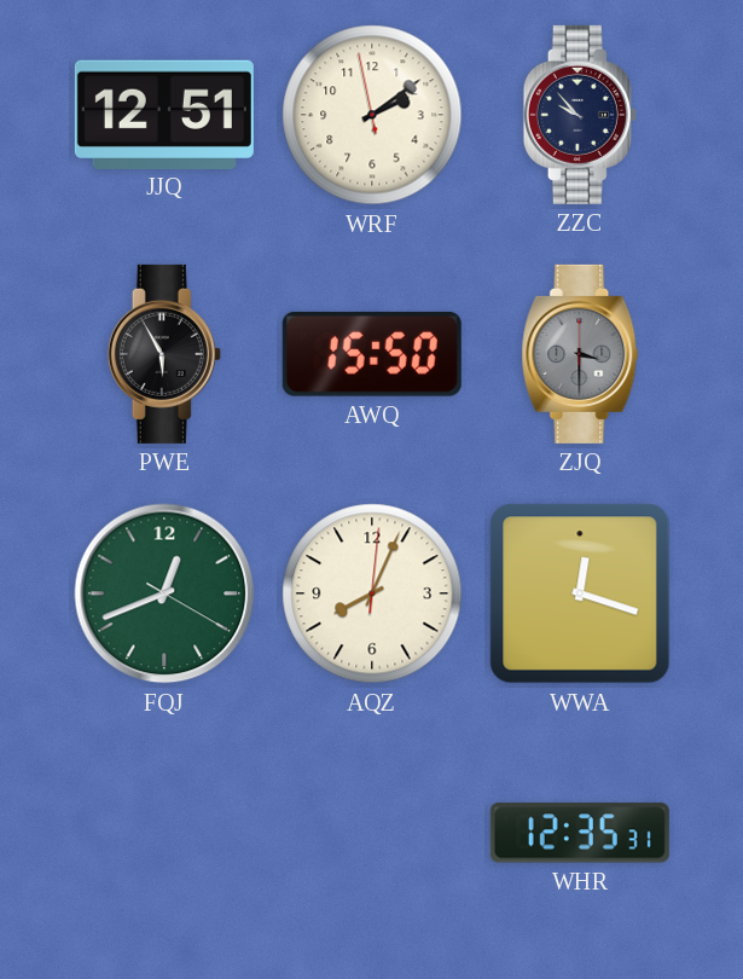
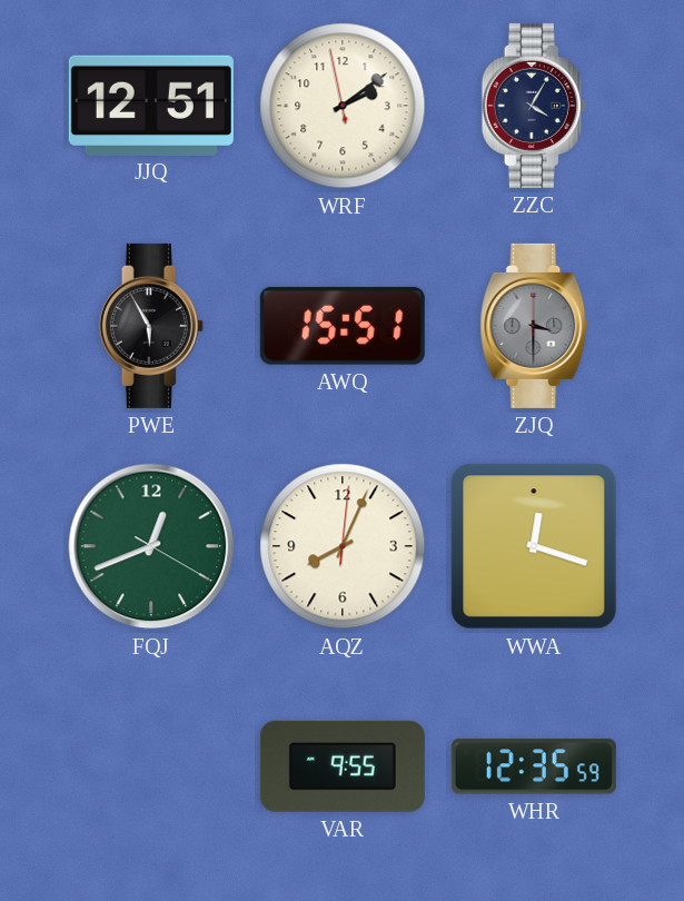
ZZC: 9:53 -> 4:05 (534, 106)
AWQ: 15:50 -> 15:51 (343, 326)
VAR: none -> 9:55 (343, 766)
WHR: 12:35:31 -> 12:35:59 (534, 766)
